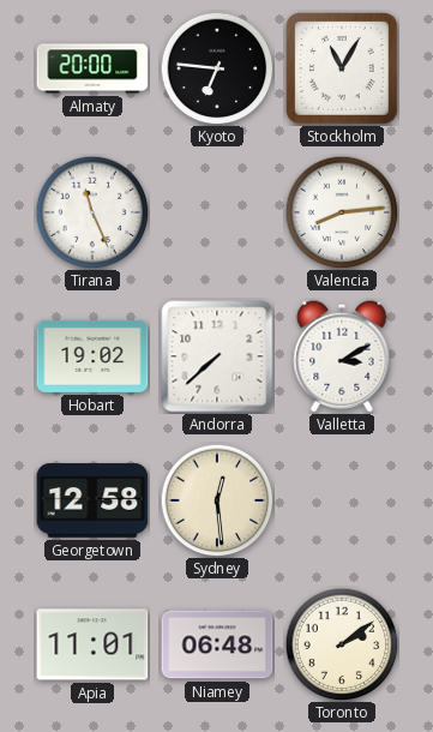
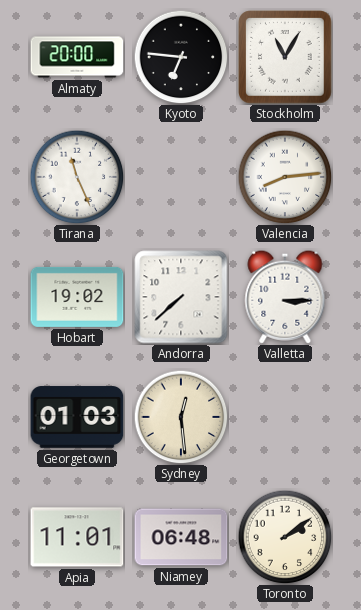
Valletta: 3:10 -> 3:15 (285, 297)
Georgetown: 12:58 -> 01:03 (77, 417)
